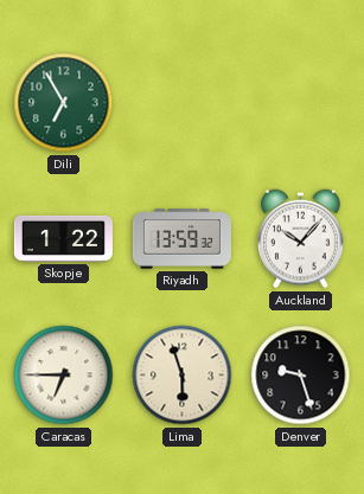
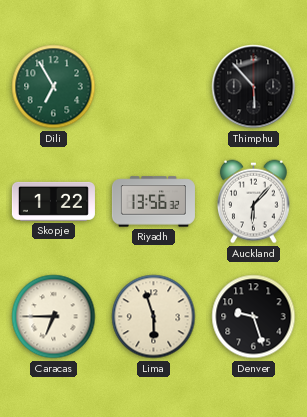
Thimphu: none -> 5:53 (254, 87)
Riyadh: 13:59 -> 13:56 (153, 202)
Auckland: 10:07 -> 6:07 (254, 202)
